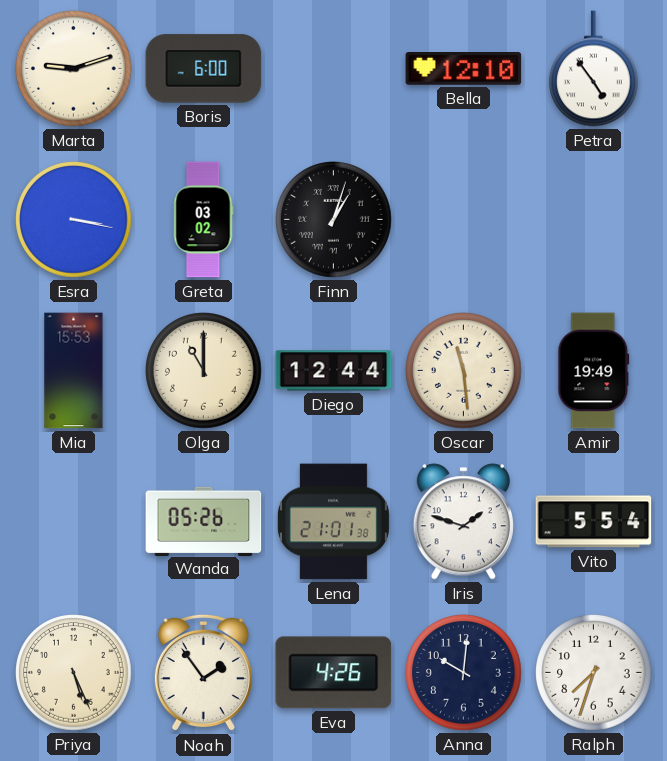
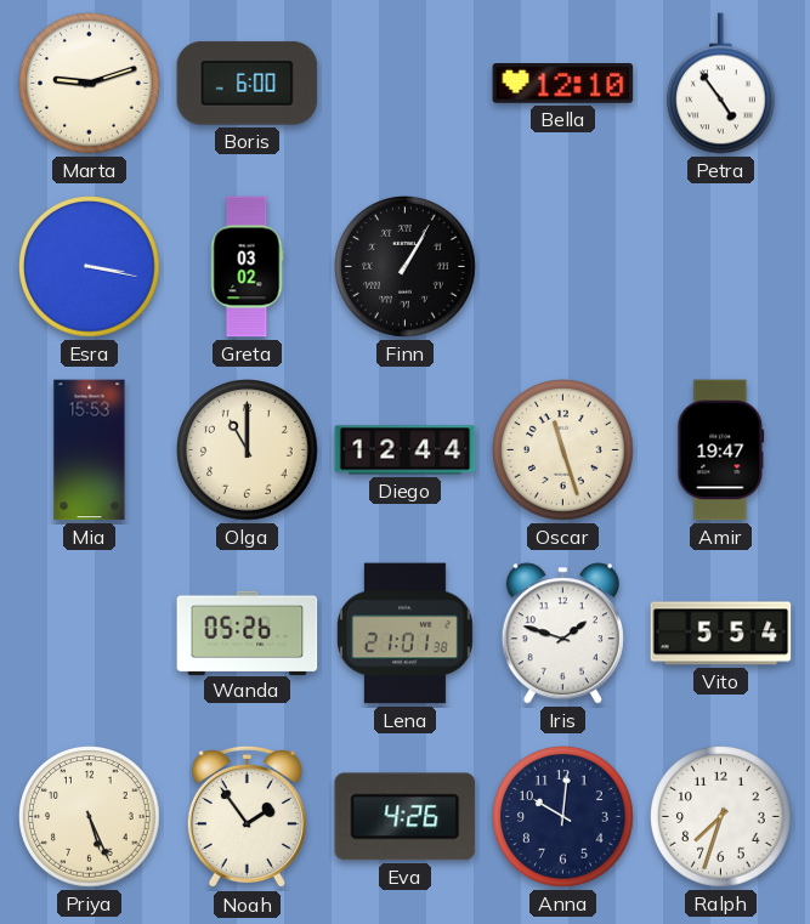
Finn: 1:03 -> 1:05 (406, 267)
Oscar: 11:29 -> 11:27 (563, 450)
Amir: 19:49 -> 19:47 (721, 450)
